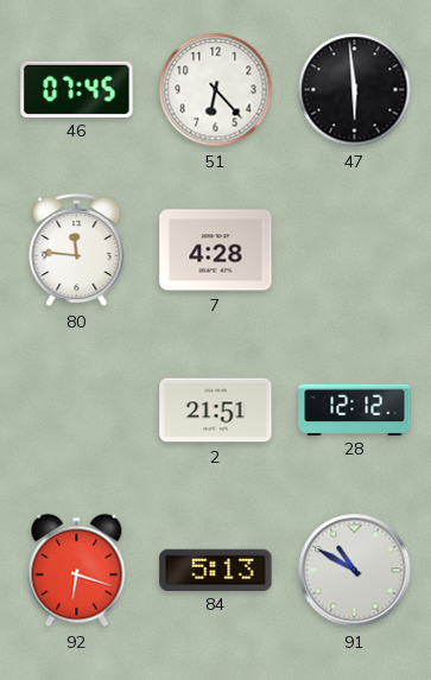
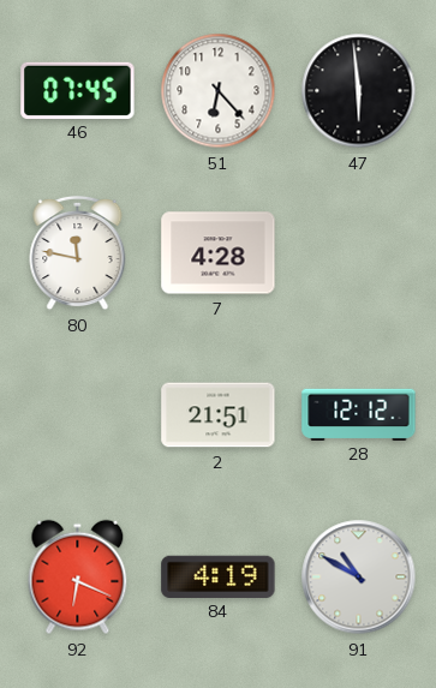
80: 11:46 -> 11:47 (78, 253)
92: 6:18 -> 6:19 (78, 578)
84: 5:13 -> 4:19 (219, 576)
